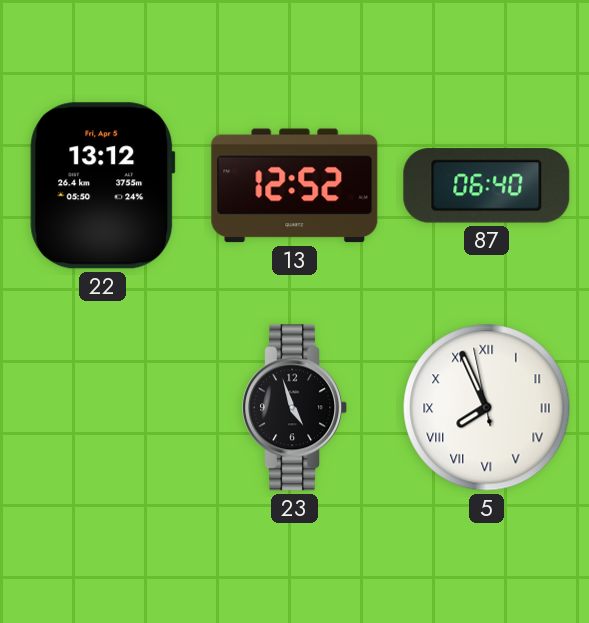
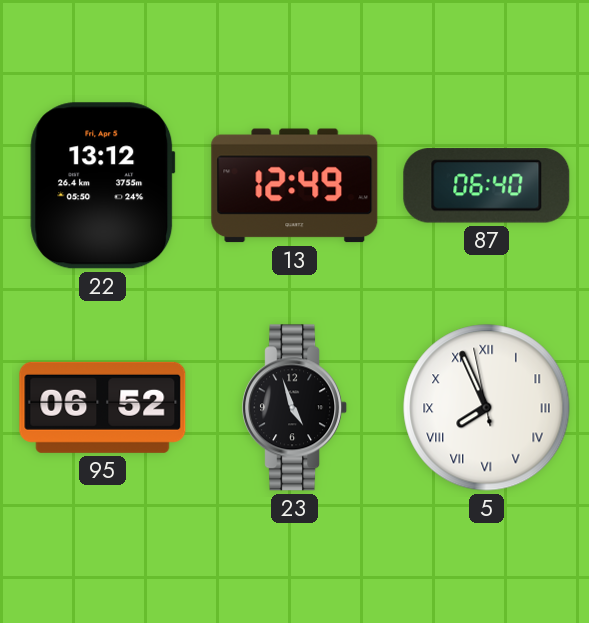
13: 12:52 -> 12:49 (295, 186)
95: none -> 06:52 (103, 407)
